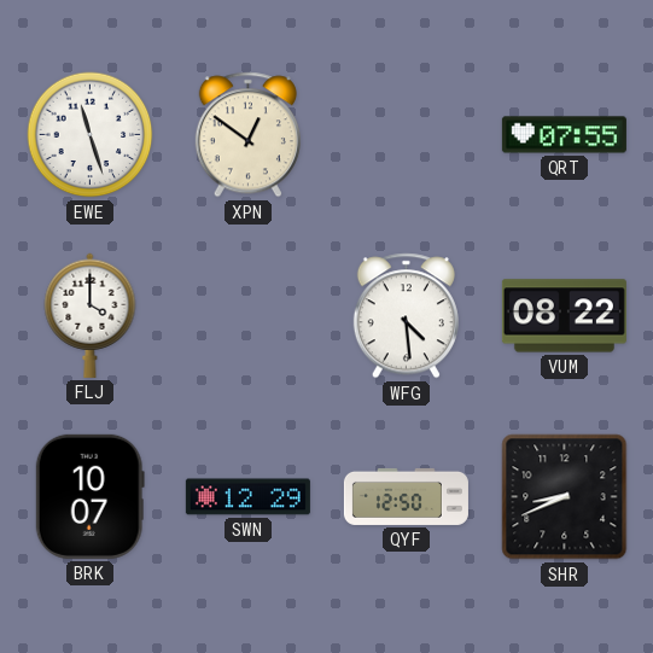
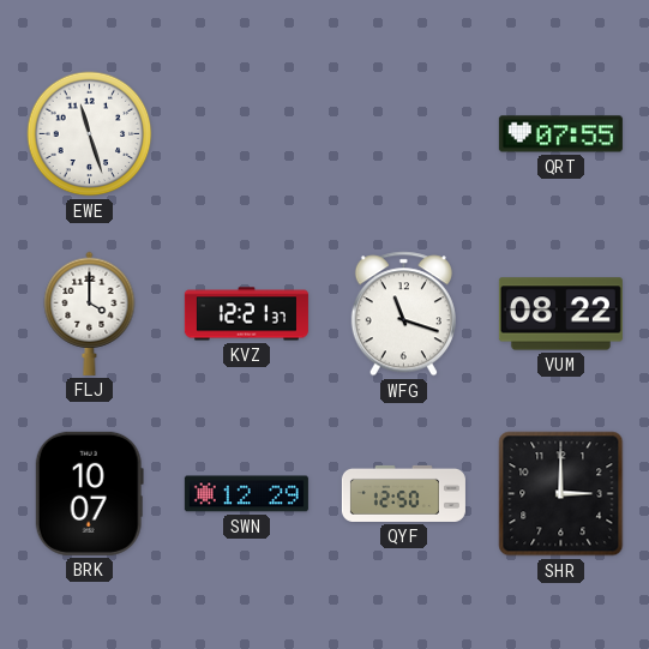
XPN: 12:51 -> none (247, 135)
KVZ: none -> 12:21 (246, 314)
WFG: 4:29 -> 11:18 (403, 314)
SHR: 8:41 -> 3:00 (561, 494)
